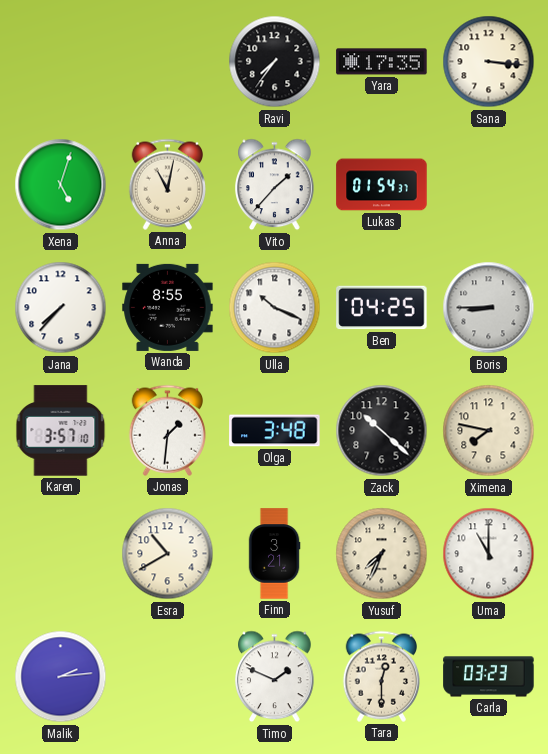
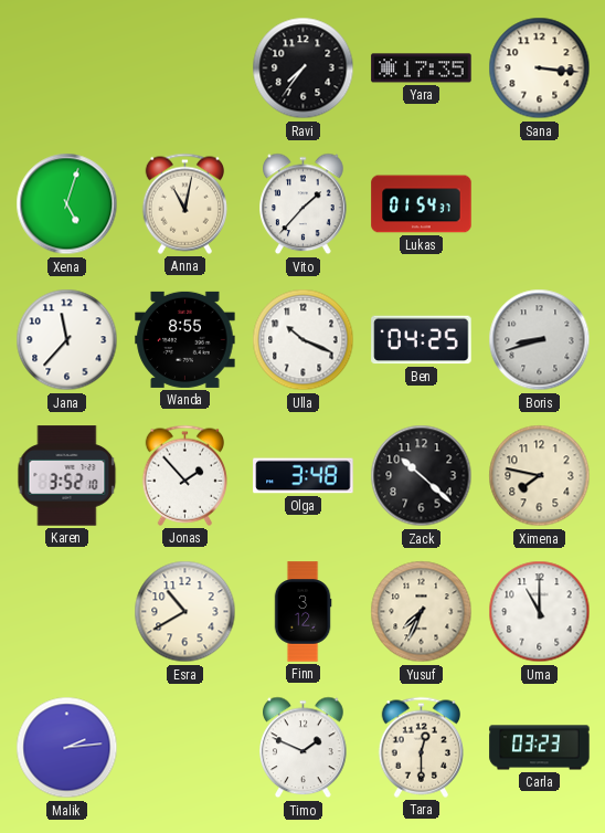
Jana: 7:37 -> 11:37 (67, 340)
Boris: 8:45 -> 8:42 (540, 340)
Karen: 3:57 -> 3:52 (67, 476)
Jonas: 1:31 -> 1:53 (184, 475)
Finn: 3:21 -> 3:12 (302, 612)
